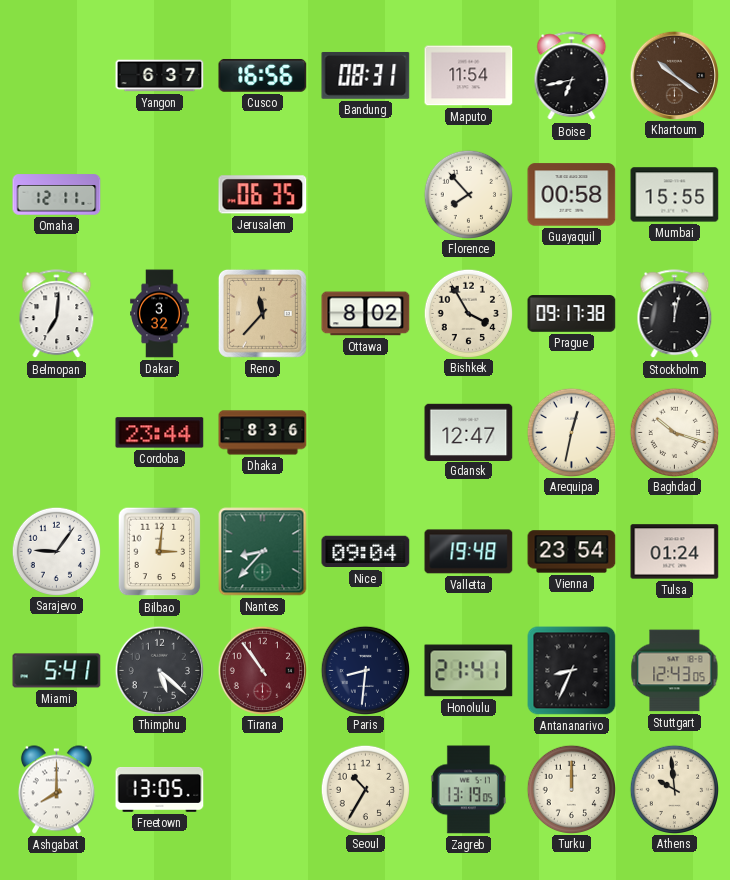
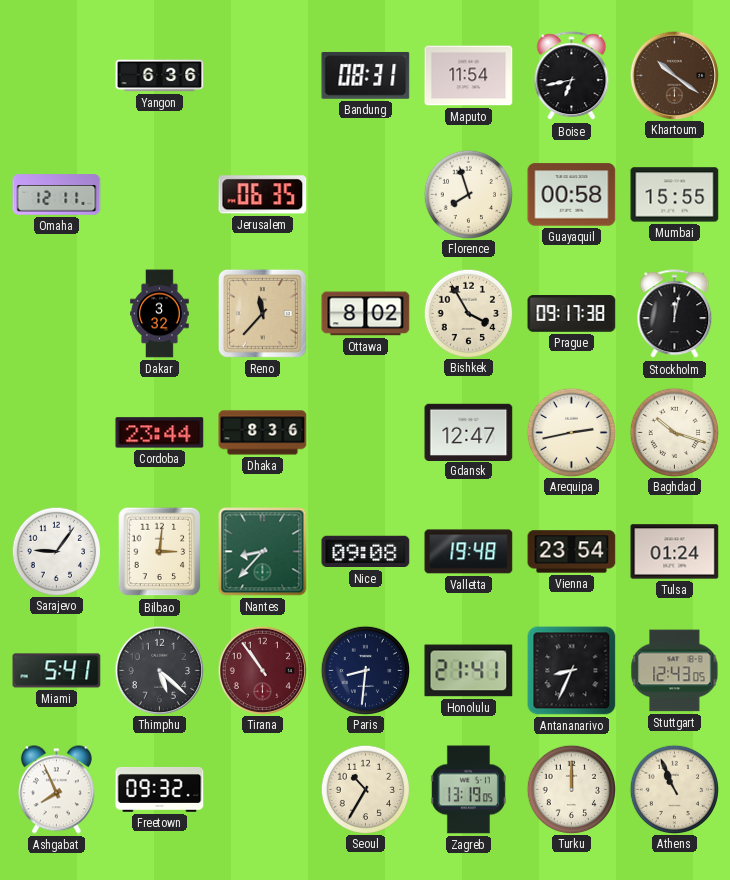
Yangon: 6:37 -> 6:36 (160, 76)
Cusco: 16:56 -> none (263, 76)
Florence: 7:53 -> 7:57 (468, 194)
Belmopan: 7:01 -> none (57, 314)
Arequipa: 12:32 -> 2:43 (571, 432)
Nice: 09:04 -> 09:08 (366, 552)
Ashgabat: 8:00 -> 7:56 (56, 790)
Freetown: 13:05 -> 09:32 (160, 790)
Athens: 9:59 -> 10:56 (674, 789)
